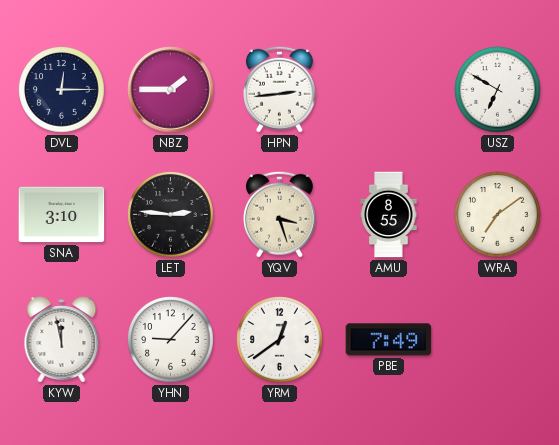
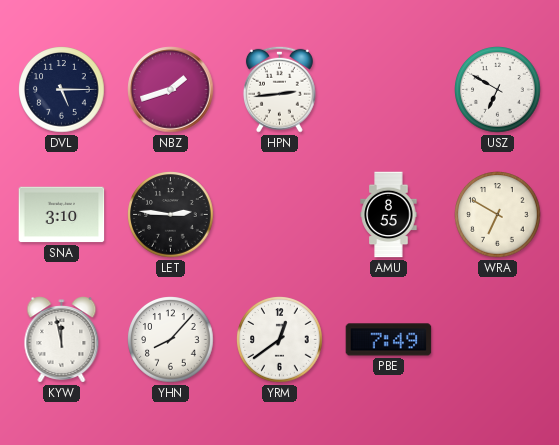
DVL: 12:15 -> 5:15 (62, 90)
NBZ: 1:45 -> 1:42 (171, 90)
YQV: 3:27 -> none (279, 214)
WRA: 7:09 -> 6:50 (498, 215)
YHN: 9:07 -> 8:07 (171, 340)
